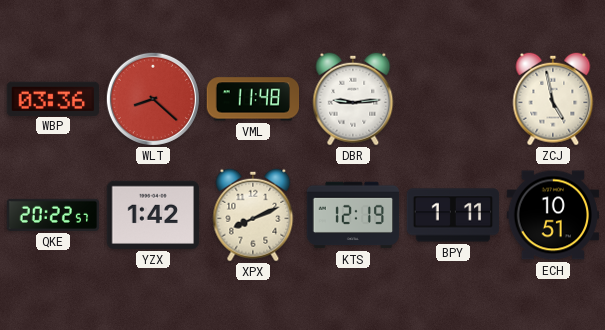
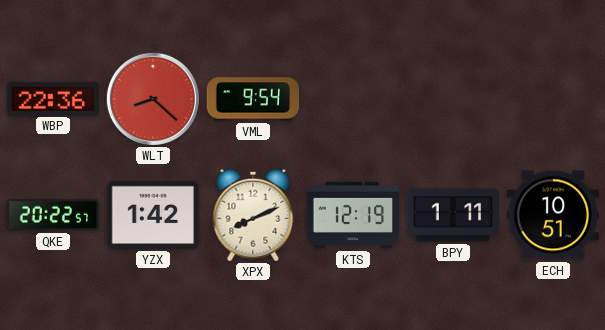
WBP: 03:36 -> 22:36 (52, 98)
VML: 11:48 -> 9:54 (253, 99)
DBR: 9:14 -> none (353, 99)
ZCJ: 4:58 -> none (553, 99)
